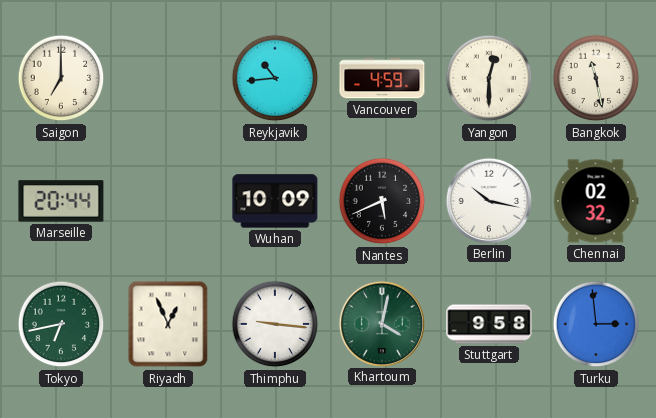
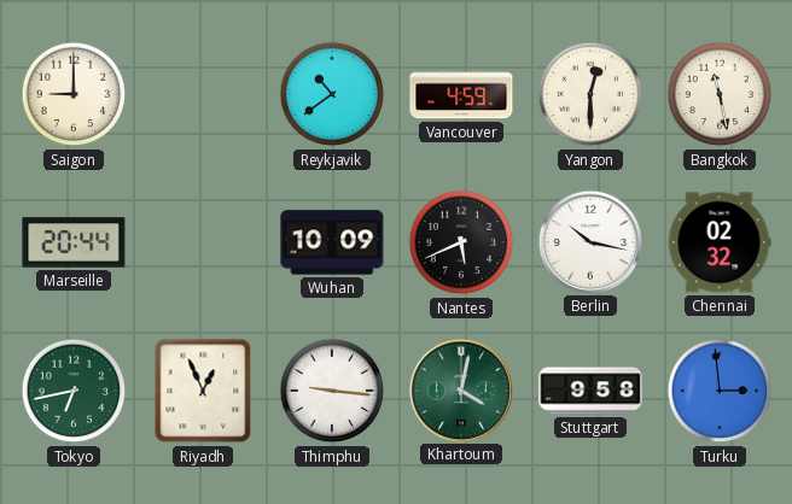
Saigon: 7:00 -> 9:00 (74, 94)
Reykjavik: 10:44 -> 10:39 (332, 94)
